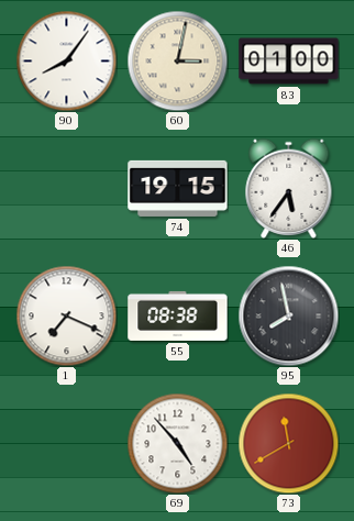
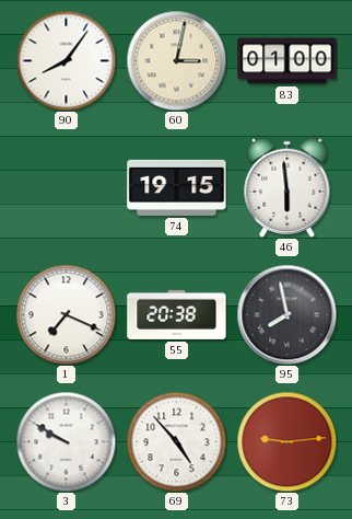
46: 5:36 -> 5:59 (288, 187)
55: 08:38 -> 20:38 (177, 314)
3: none -> 9:50 (66, 441)
73: 11:40 -> 9:14 (286, 441)
